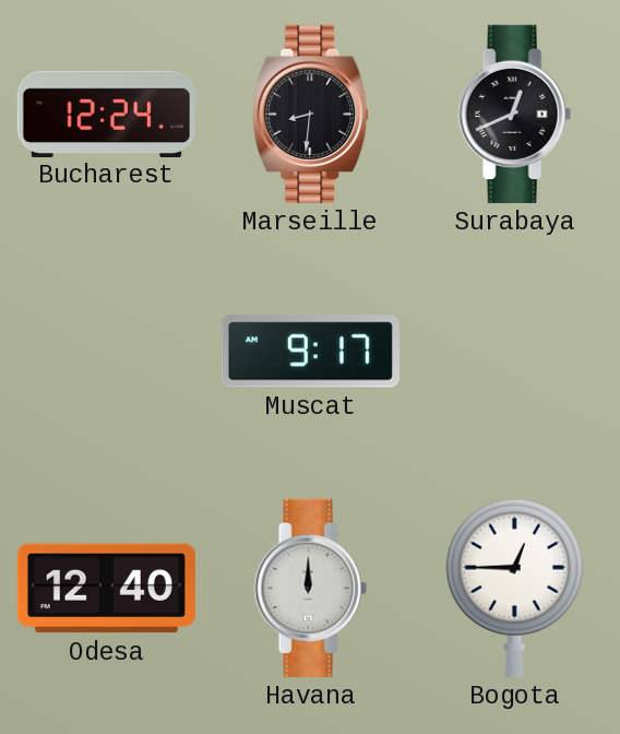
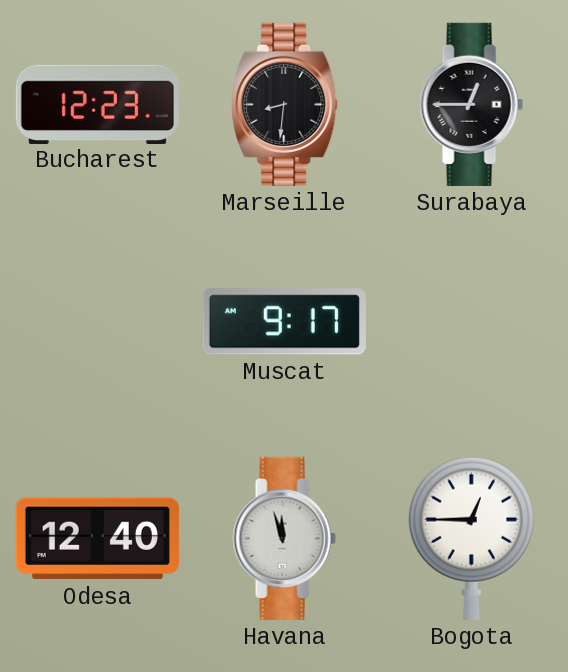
Bucharest: 12:24 -> 12:23 (97, 104)
Surabaya: 12:41 -> 12:45 (471, 104)
Havana: 12:00 -> 11:57 (284, 538)
